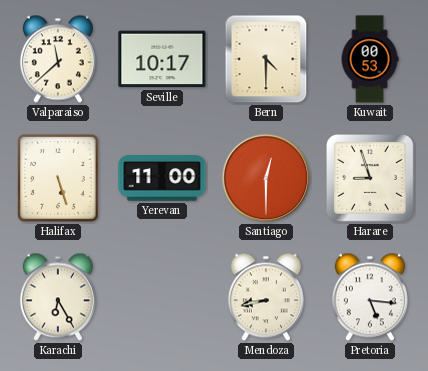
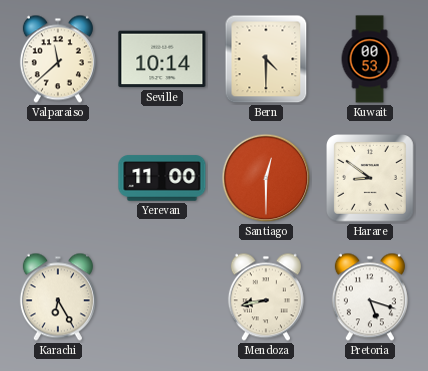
Seville: 10:17 -> 10:14 (162, 59)
Halifax: 5:27 -> none (59, 178)
Harare: 8:57 -> 8:51 (371, 179)
Pretoria: 5:16 -> 5:18 (370, 297)
